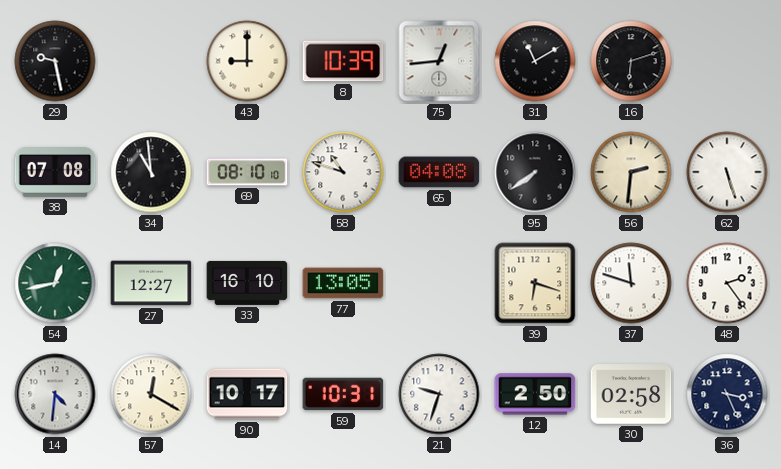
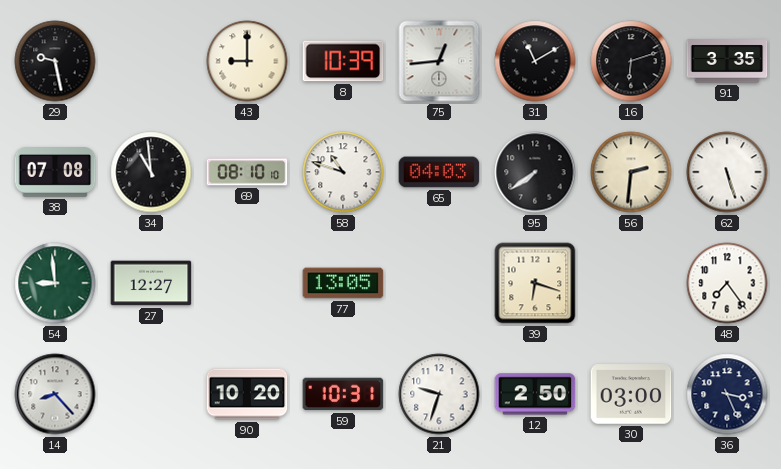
91: none -> 3:35 (727, 61)
65: 04:08 -> 04:03 (439, 172)
54: 12:43 -> 8:59 (55, 283)
33: 16:10 -> none (247, 283)
37: 11:48 -> none (631, 283)
48: 2:24 -> 7:24 (727, 283)
14: 4:31 -> 8:23 (55, 394)
57: 12:20 -> none (151, 394)
90: 10:17 -> 10:20 (247, 394)
30: 02:58 -> 03:00 (631, 394)
